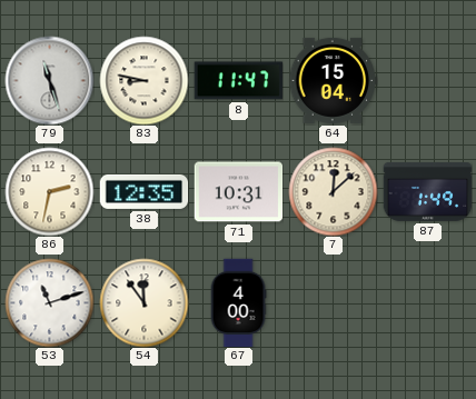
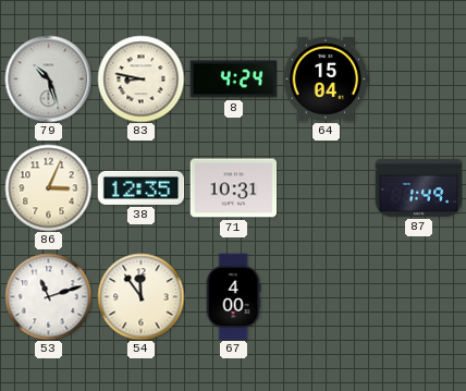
79: 11:27 -> 10:27 (48, 78)
8: 11:47 -> 4:24 (233, 80)
86: 2:32 -> 3:04 (48, 187)
7: 12:08 -> none (333, 191)
